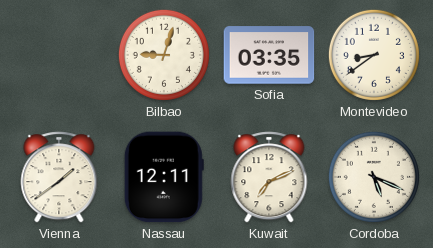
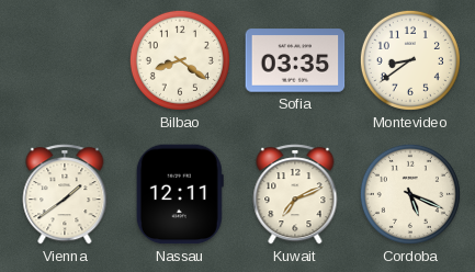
Bilbao: 9:03 -> 8:21 (180, 60)
